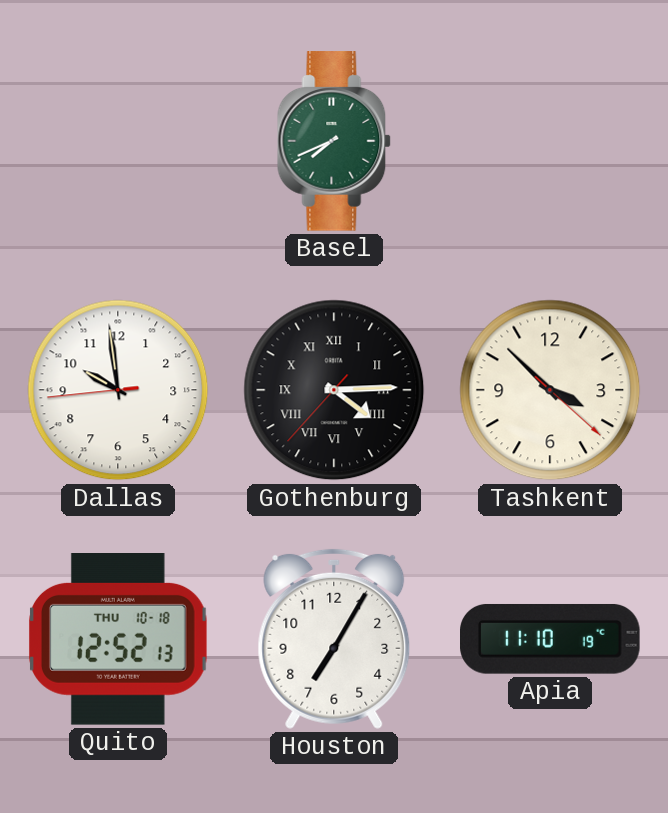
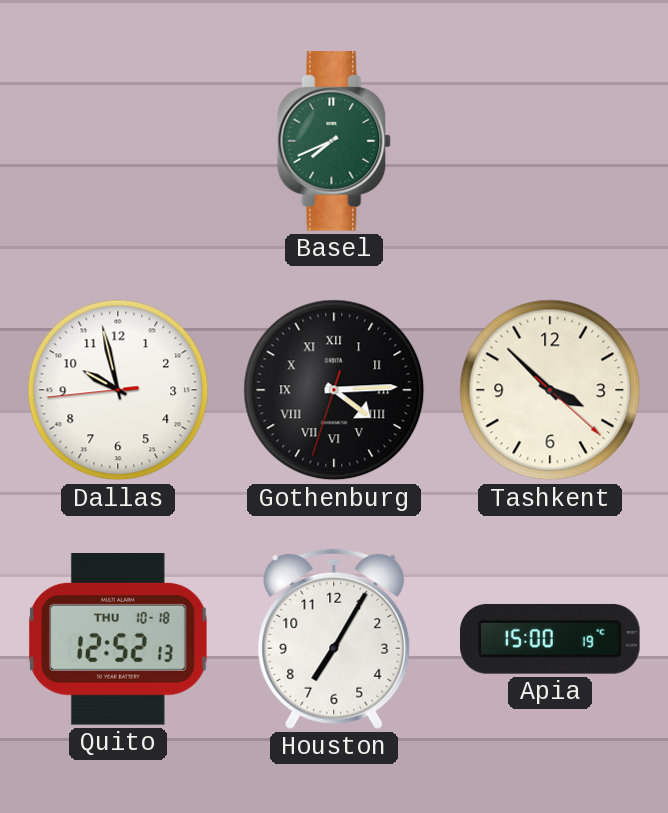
Dallas: 9:58 -> 9:57 (118, 390)
Gothenburg: 4:14:37 -> 4:14:33 (334, 390)
Apia: 11:10 -> 15:00 (551, 639)
